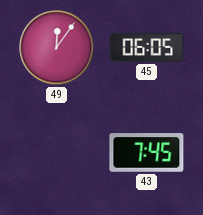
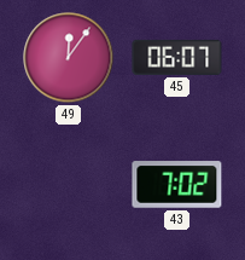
45: 06:05 -> 06:07 (177, 57)
43: 7:45 -> 7:02 (177, 185)
